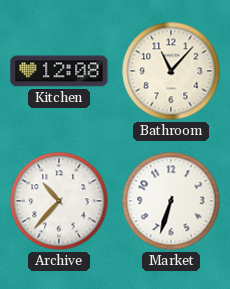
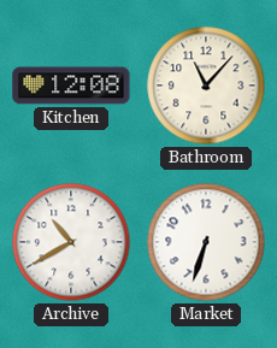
Archive: 10:37 -> 10:40 (71, 242)
